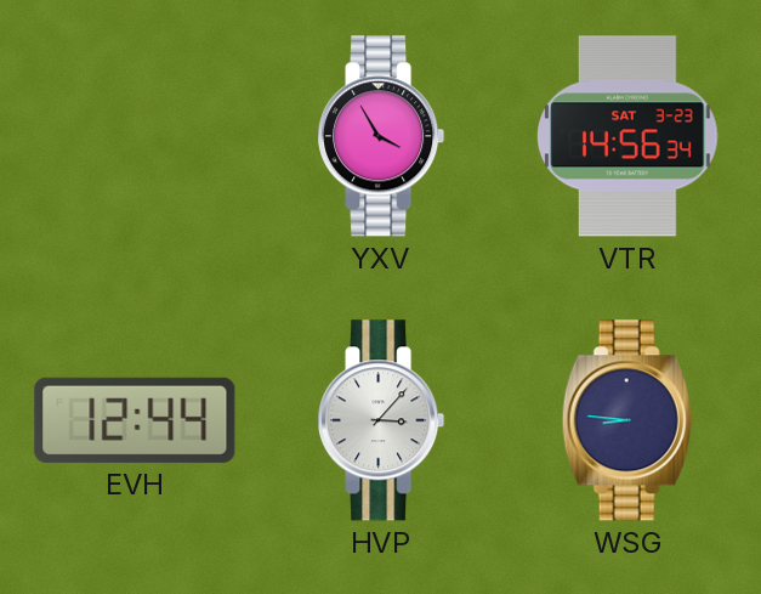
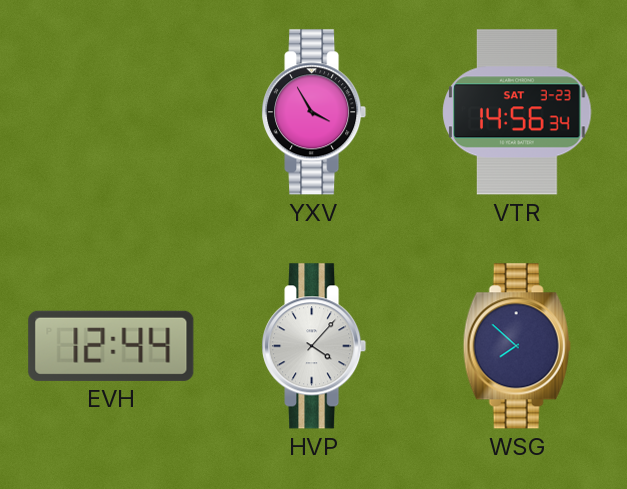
HVP: 3:07 -> 4:07 (314, 346)
WSG: 8:46 -> 7:52 (517, 346)
